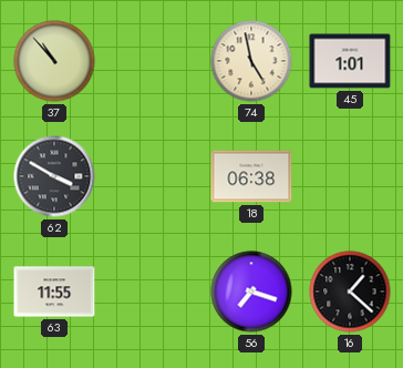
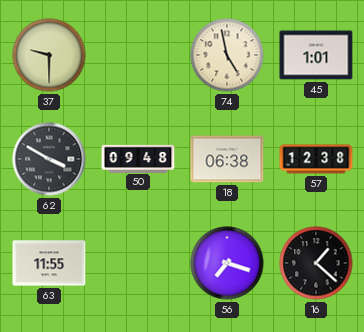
37: 10:53 -> 9:30 (49, 55)
50: none -> 09:48 (138, 158)
57: none -> 12:38 (316, 159)
